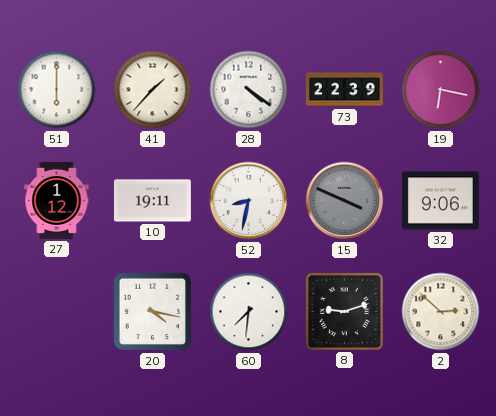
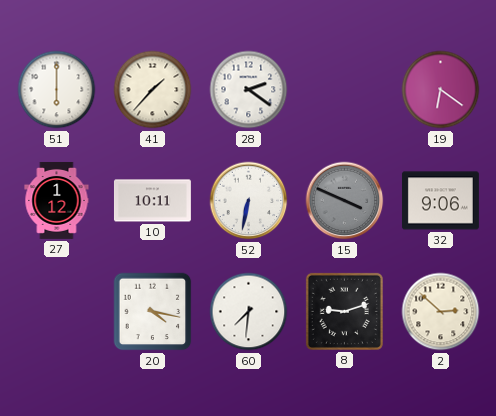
28: 4:21 -> 2:21 (249, 90)
73: 22:39 -> none (344, 90)
19: 6:17 -> 6:21 (441, 90)
10: 19:11 -> 10:11 (152, 201)
52: 8:32 -> 6:32 (249, 201)
